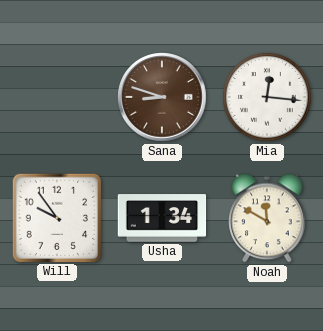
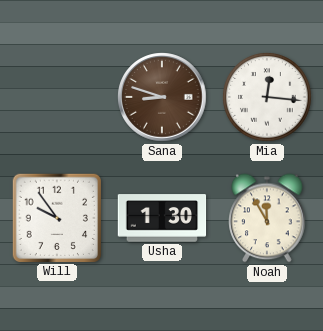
Usha: 1:34 -> 1:30 (162, 218)
Noah: 11:50 -> 11:55 (267, 218)
